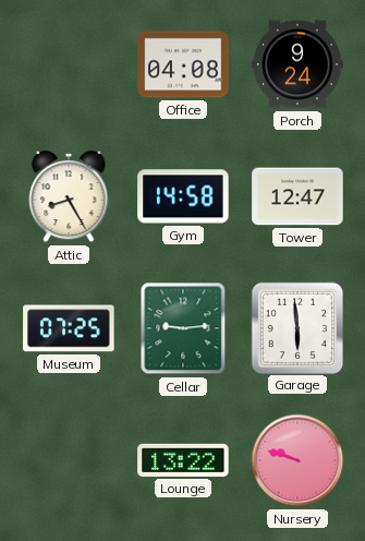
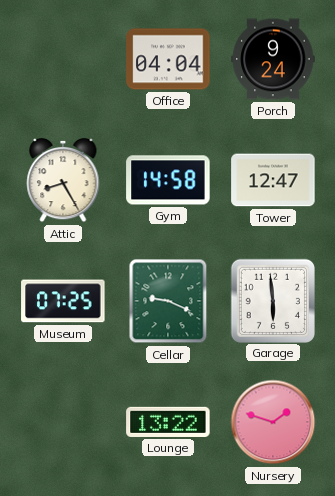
Office: 04:08 -> 04:04 (168, 59)
Cellar: 9:14 -> 9:19 (168, 301)
Nursery: 9:48 -> 1:48 (273, 422)
